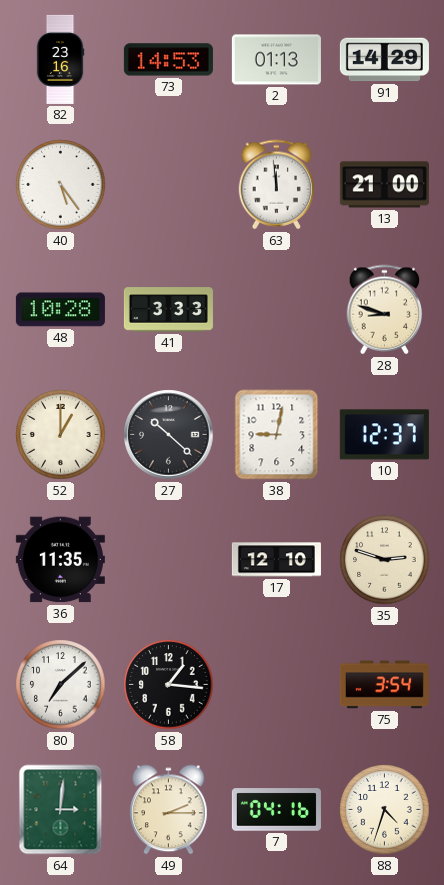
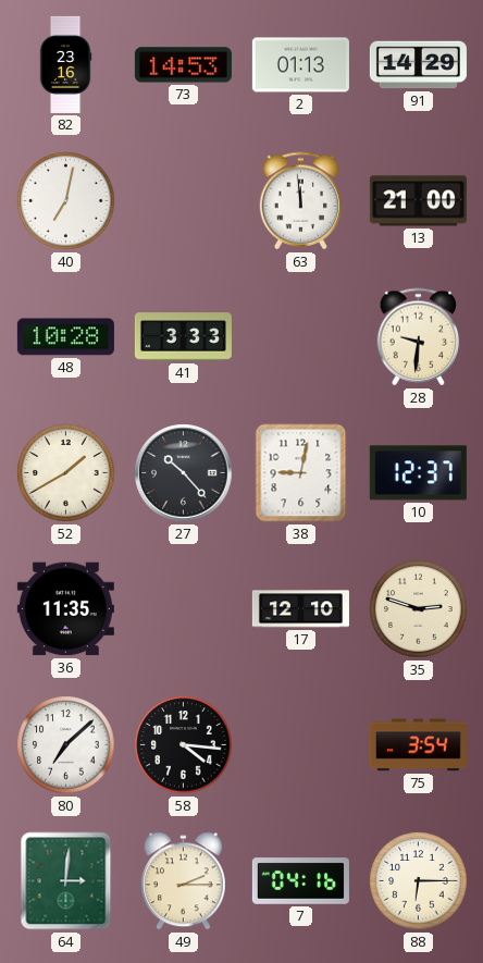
40: 5:24 -> 7:02 (66, 201)
28: 8:48 -> 9:31 (419, 337)
52: 1:00 -> 1:40 (66, 473)
27: 10:22 -> 10:23 (184, 473)
58: 1:16 -> 4:16 (184, 745)
88: 4:33 -> 6:15 (419, 881)
